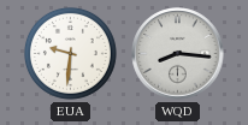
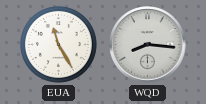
EUA: 9:31 -> 11:25 (58, 44)
